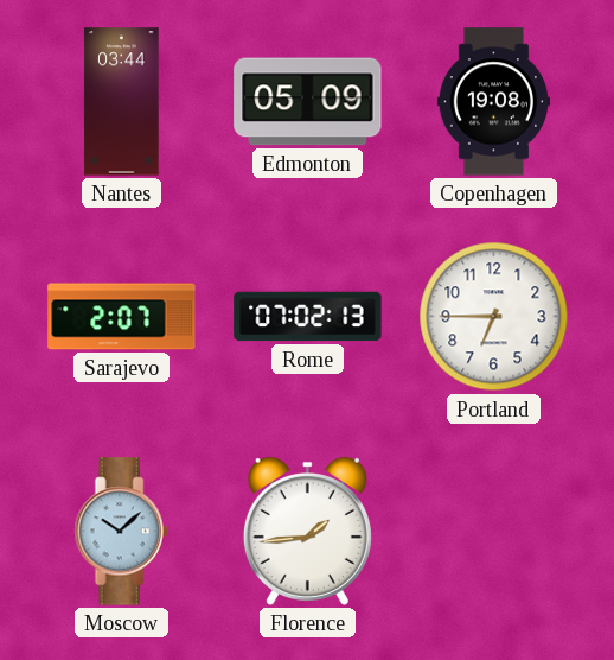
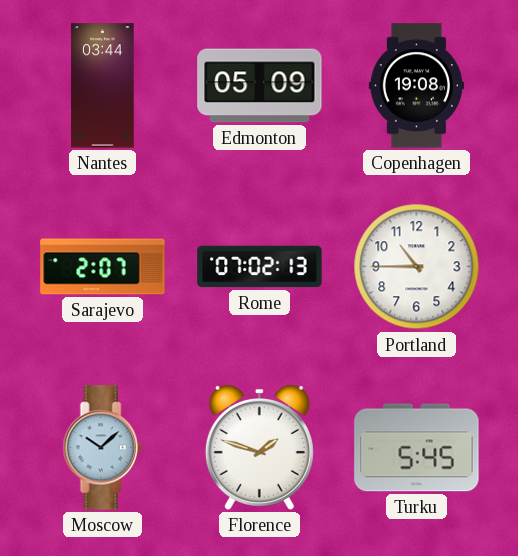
Portland: 6:45 -> 10:45 (417, 267)
Florence: 1:44 -> 1:48 (259, 447)
Turku: none -> 5:45 (417, 448)
